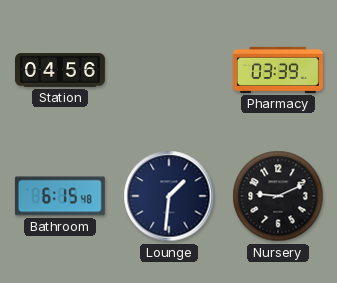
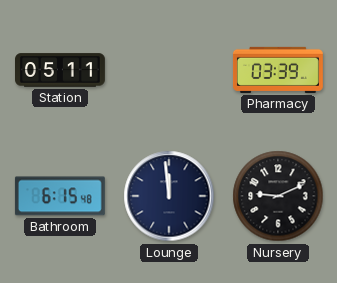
Station: 04:56 -> 05:11 (61, 70)
Lounge: 1:31 -> 11:59 (169, 196)
